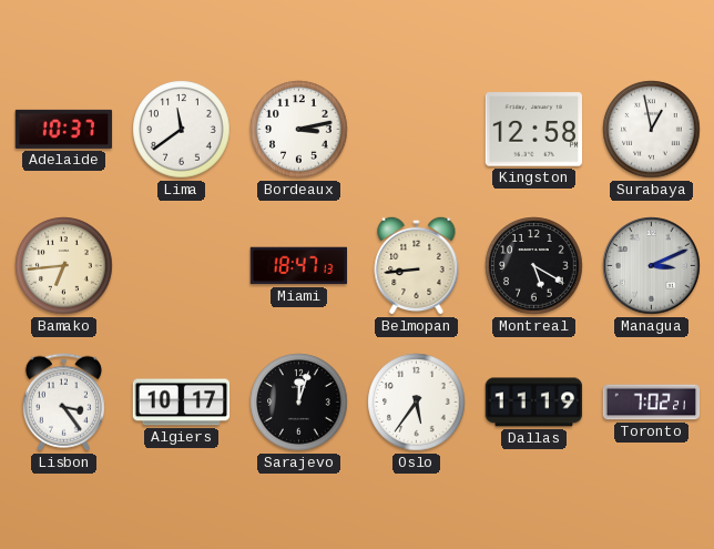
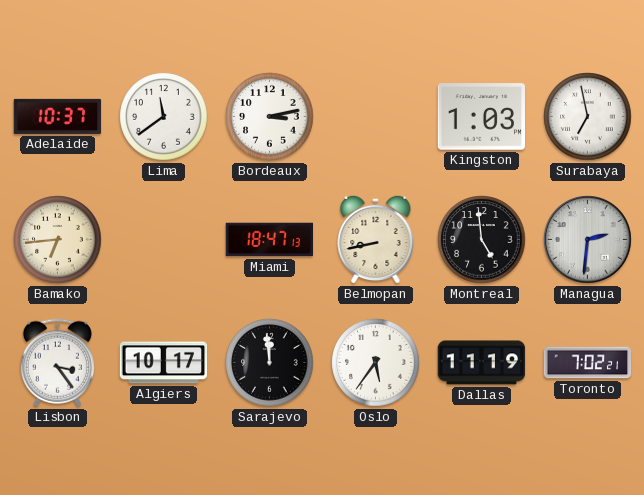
Kingston: 12:58 -> 1:03 (482, 117)
Surabaya: 12:58 -> 6:58 (588, 117)
Belmopan: 8:44 -> 8:43 (376, 239)
Montreal: 5:20 -> 4:59 (482, 240)
Managua: 3:11 -> 2:31 (588, 240)
Sarajevo: 12:03 -> 11:59 (270, 363)
